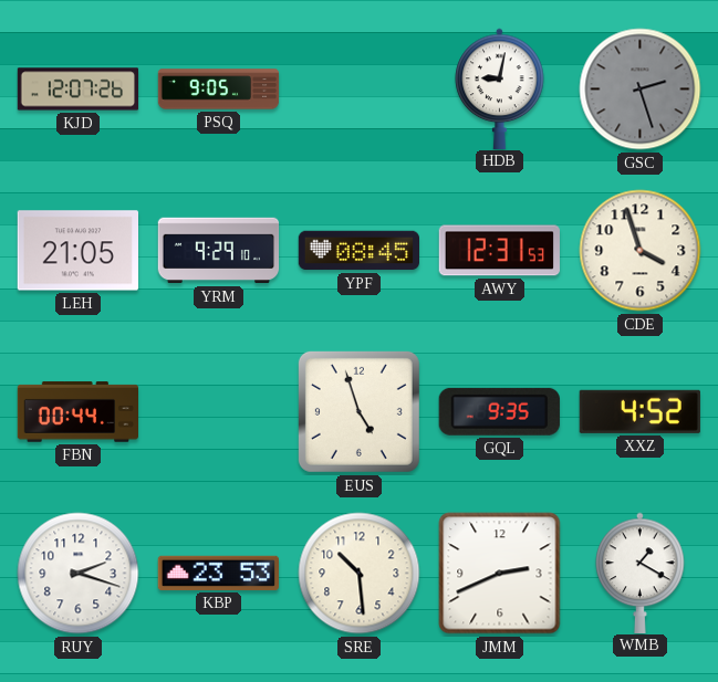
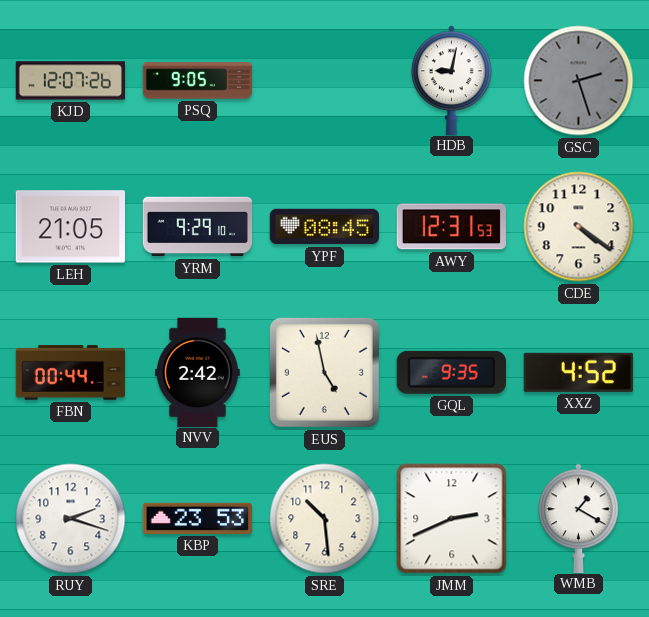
CDE: 3:57 -> 4:21 (579, 227)
NVV: none -> 2:42 (198, 372)
EUS: 4:57 -> 4:58 (324, 372)
